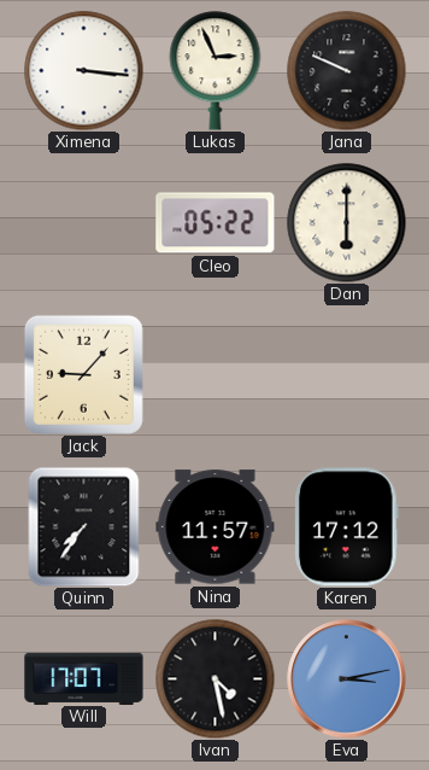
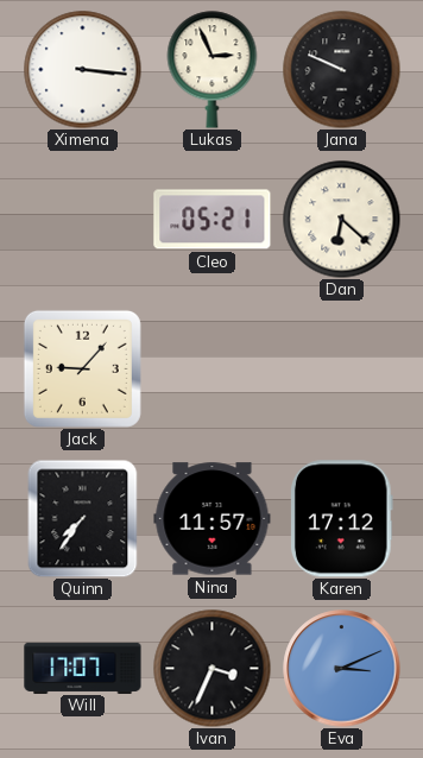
Cleo: 05:22 -> 05:21 (213, 220)
Dan: 6:00 -> 6:22 (342, 220)
Ivan: 4:28 -> 3:34 (213, 669)
Eva: 3:13 -> 3:11 (342, 669)
